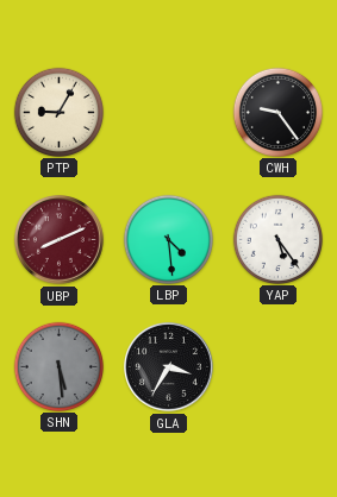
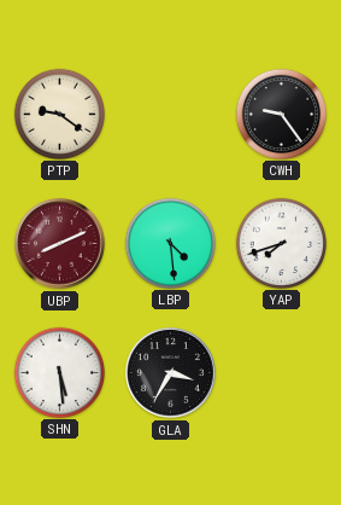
PTP: 9:05 -> 9:21 (59, 114)
YAP: 5:24 -> 7:42 (281, 243)
SHN dial: grey -> white (59, 372)
